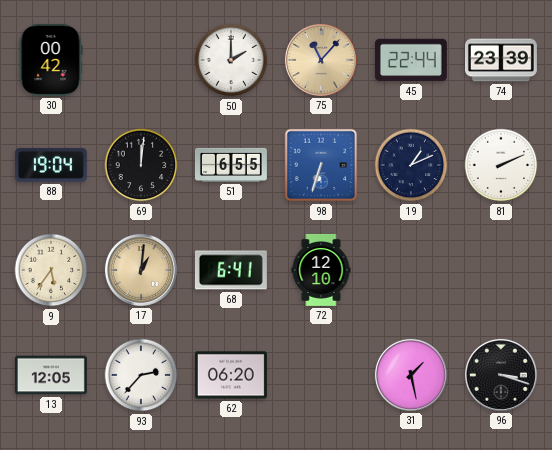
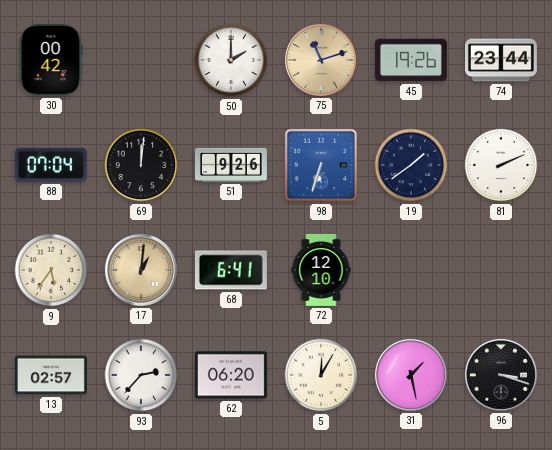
75: 11:07 -> 11:12 (321, 60)
45: 22:44 -> 19:26 (411, 60)
74: 23:39 -> 23:44 (501, 60)
88: 19:04 -> 07:04 (51, 165)
51: 6:55 -> 9:26 (232, 165)
19: 1:11 -> 1:39 (411, 165)
13: 12:05 -> 02:57 (51, 375)
5: none -> 12:05 (321, 375)
